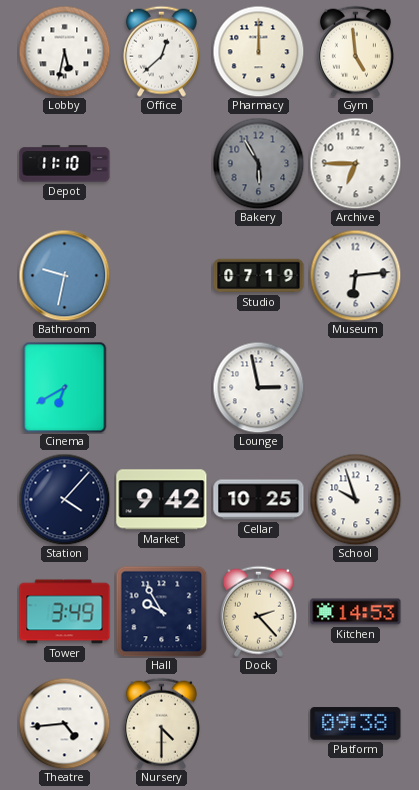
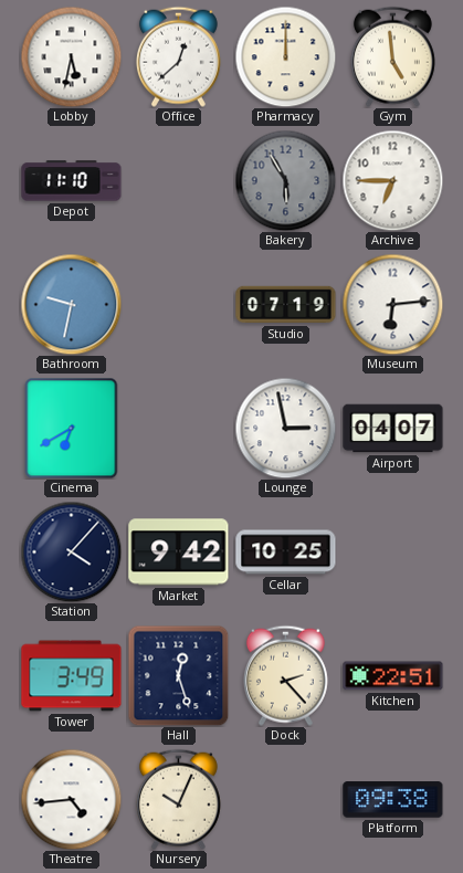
Airport: none -> 04:07 (393, 429)
School: 9:57 -> none (355, 499)
Hall: 9:55 -> 12:27 (178, 675)
Kitchen: 14:53 -> 22:51 (393, 676)
Nursery: 4:30 -> 10:04 (178, 799)
